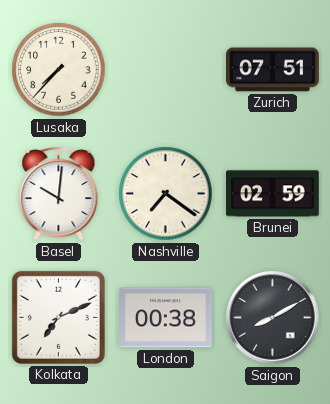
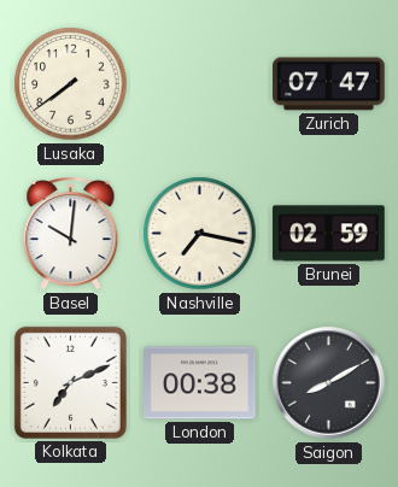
Lusaka: 7:37 -> 7:39 (71, 84)
Zurich: 07:51 -> 07:47 (329, 84)
Nashville: 7:21 -> 7:17 (200, 234)
